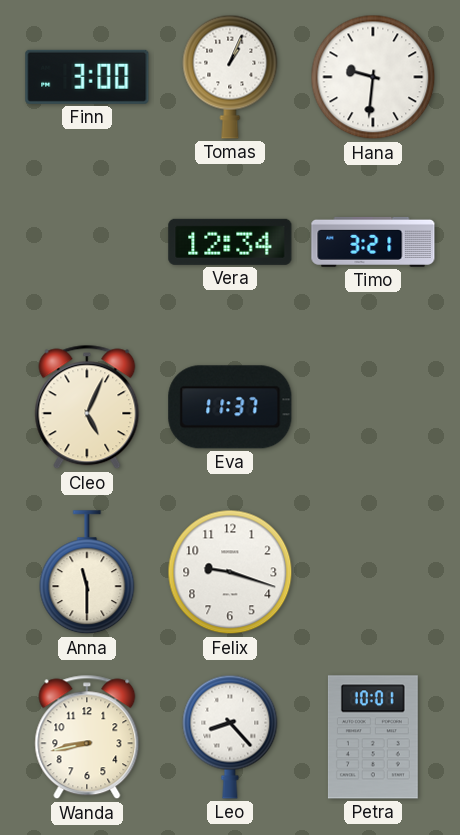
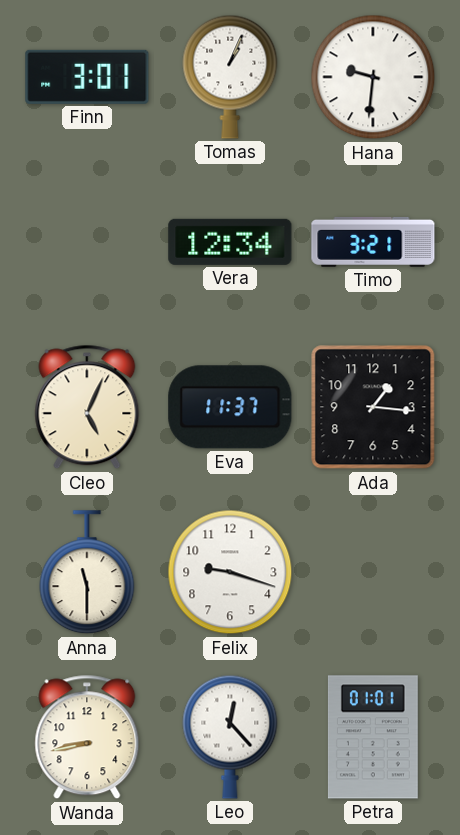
Finn: 3:00 -> 3:01 (87, 77)
Ada: none -> 1:16 (373, 407)
Leo: 8:23 -> 12:23 (230, 737)
Petra: 10:01 -> 01:01 (373, 737)
